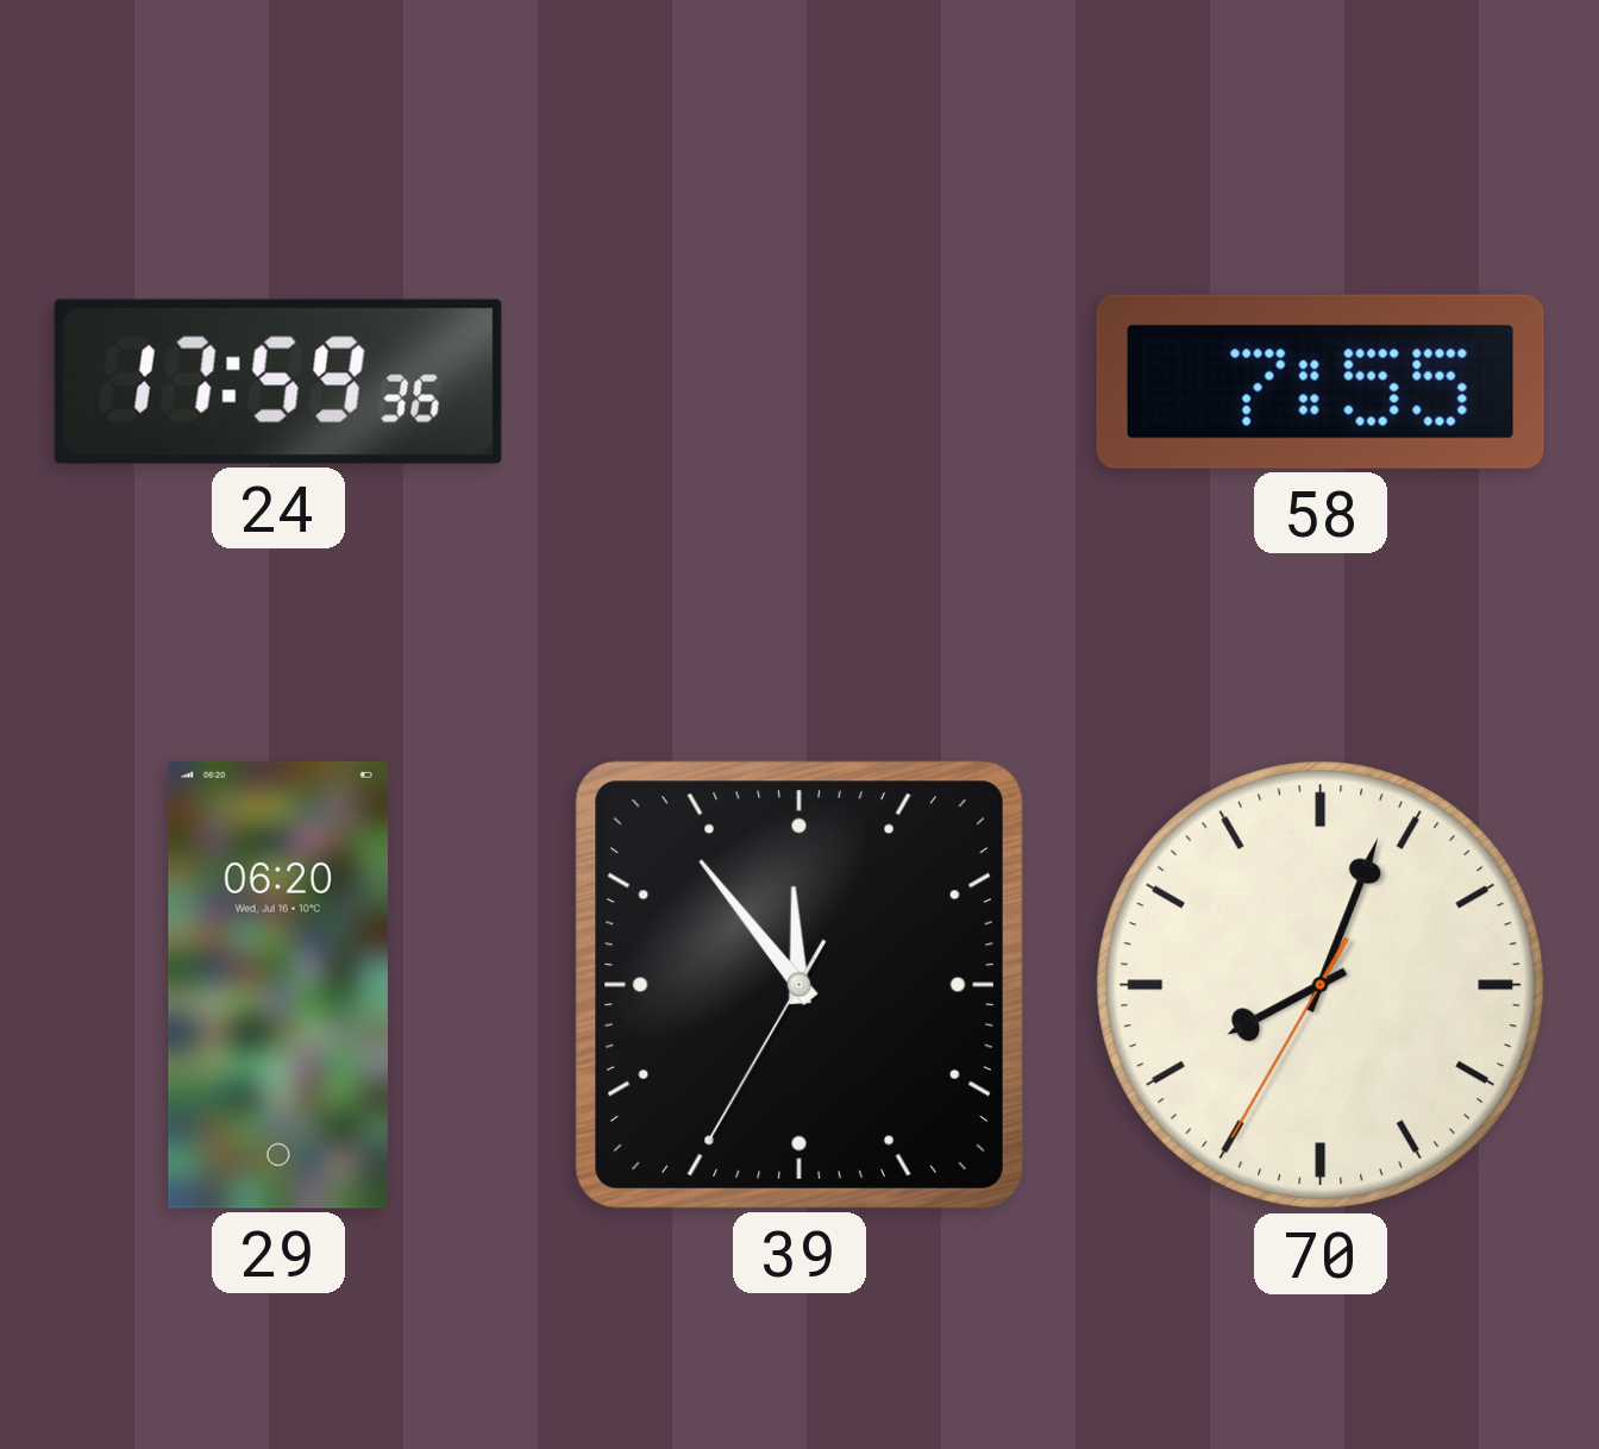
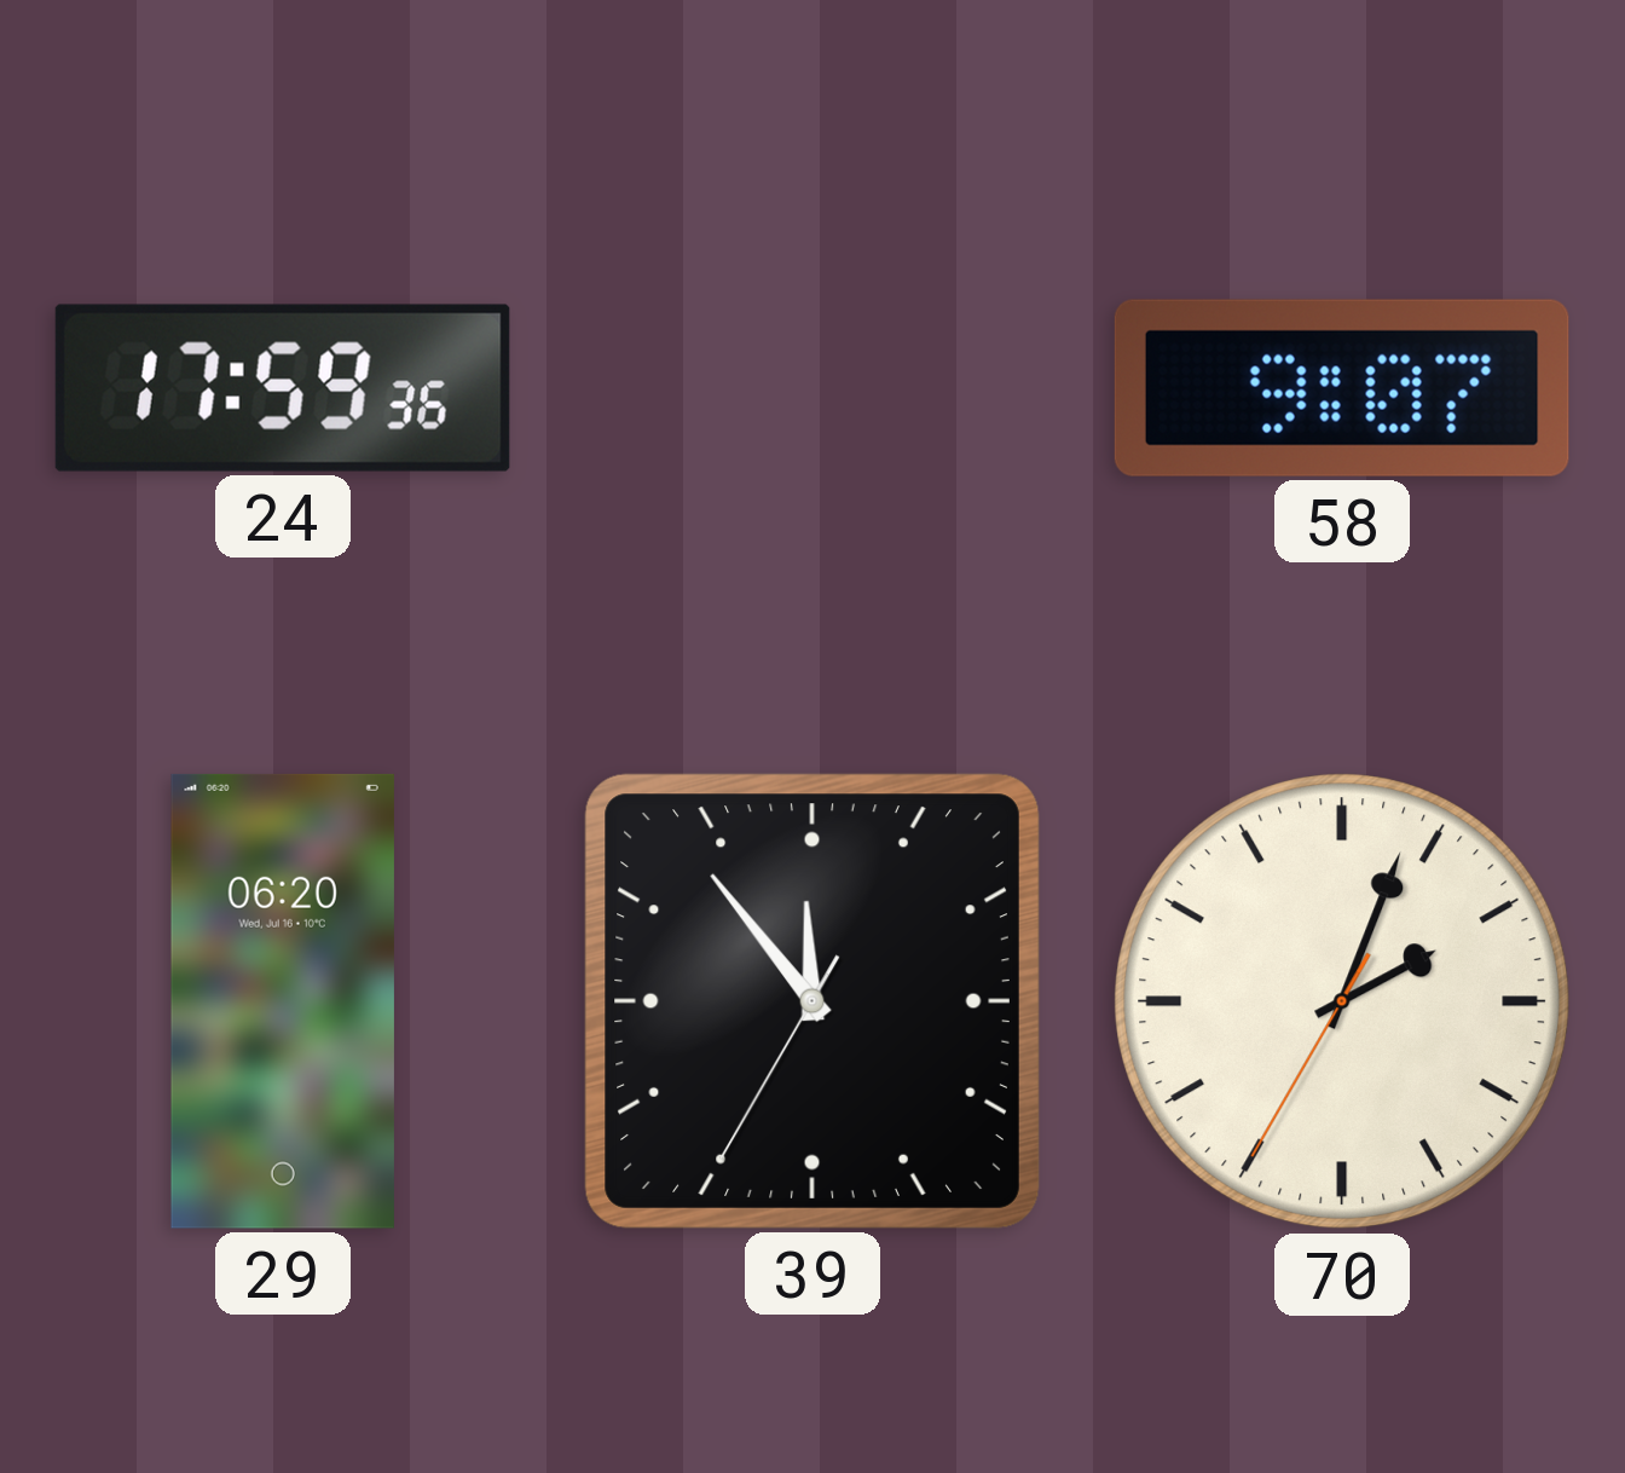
58: 7:55 -> 9:07 (1342, 388)
70: 8:03 -> 2:03 (1342, 1001)
